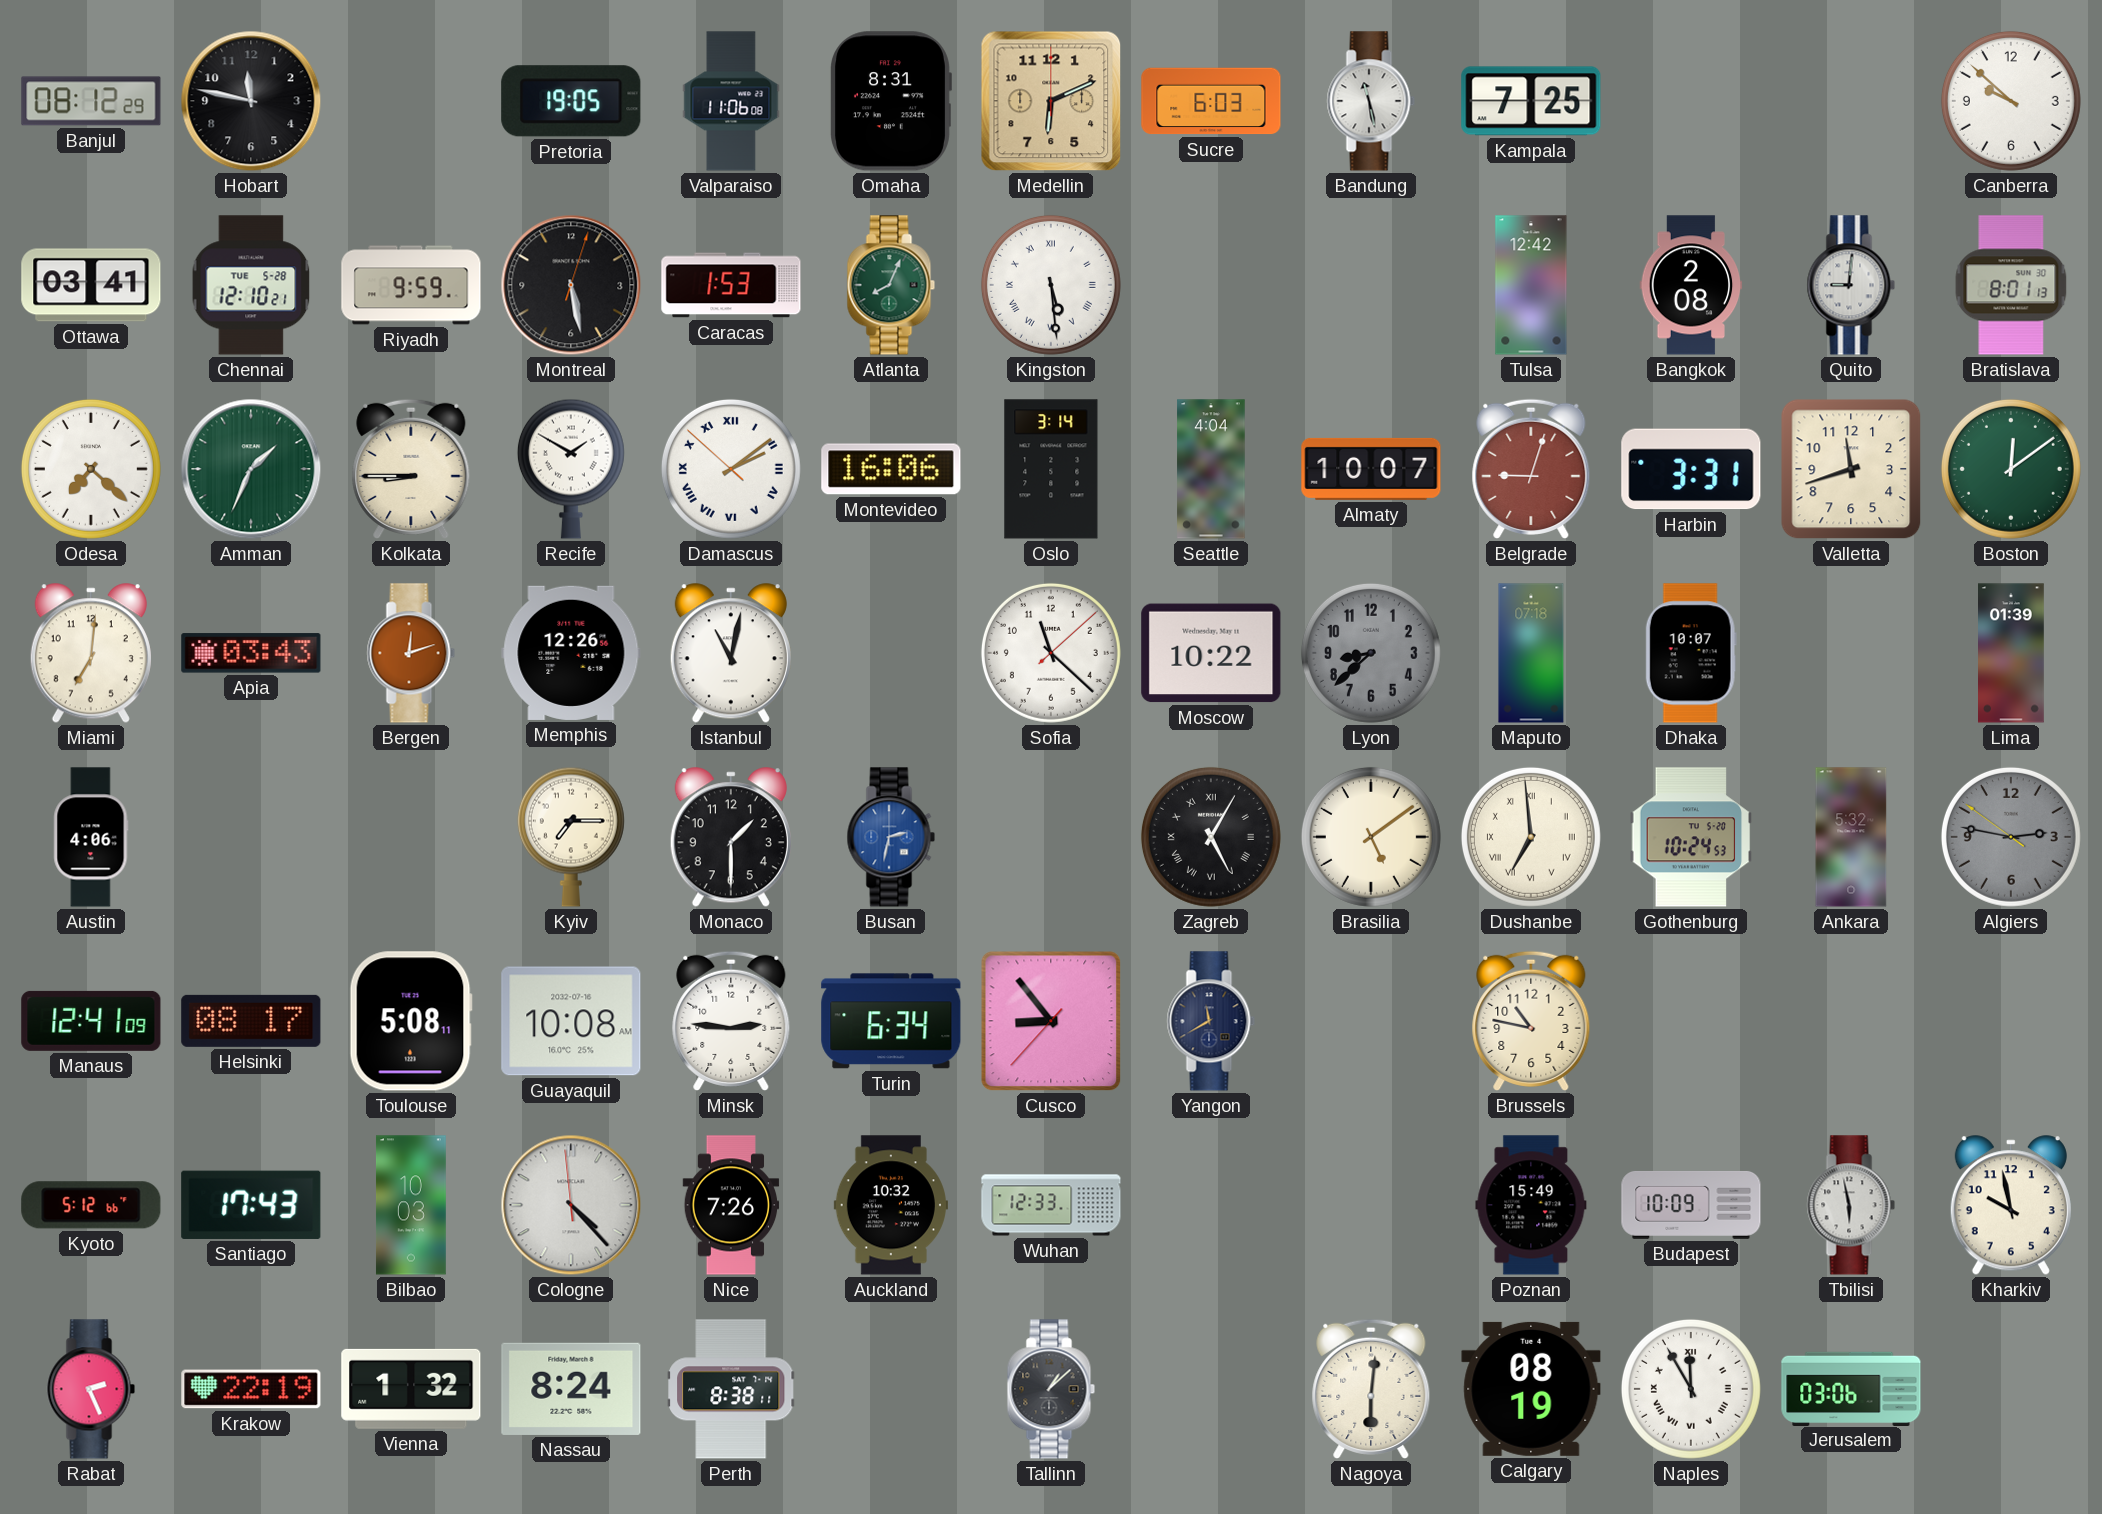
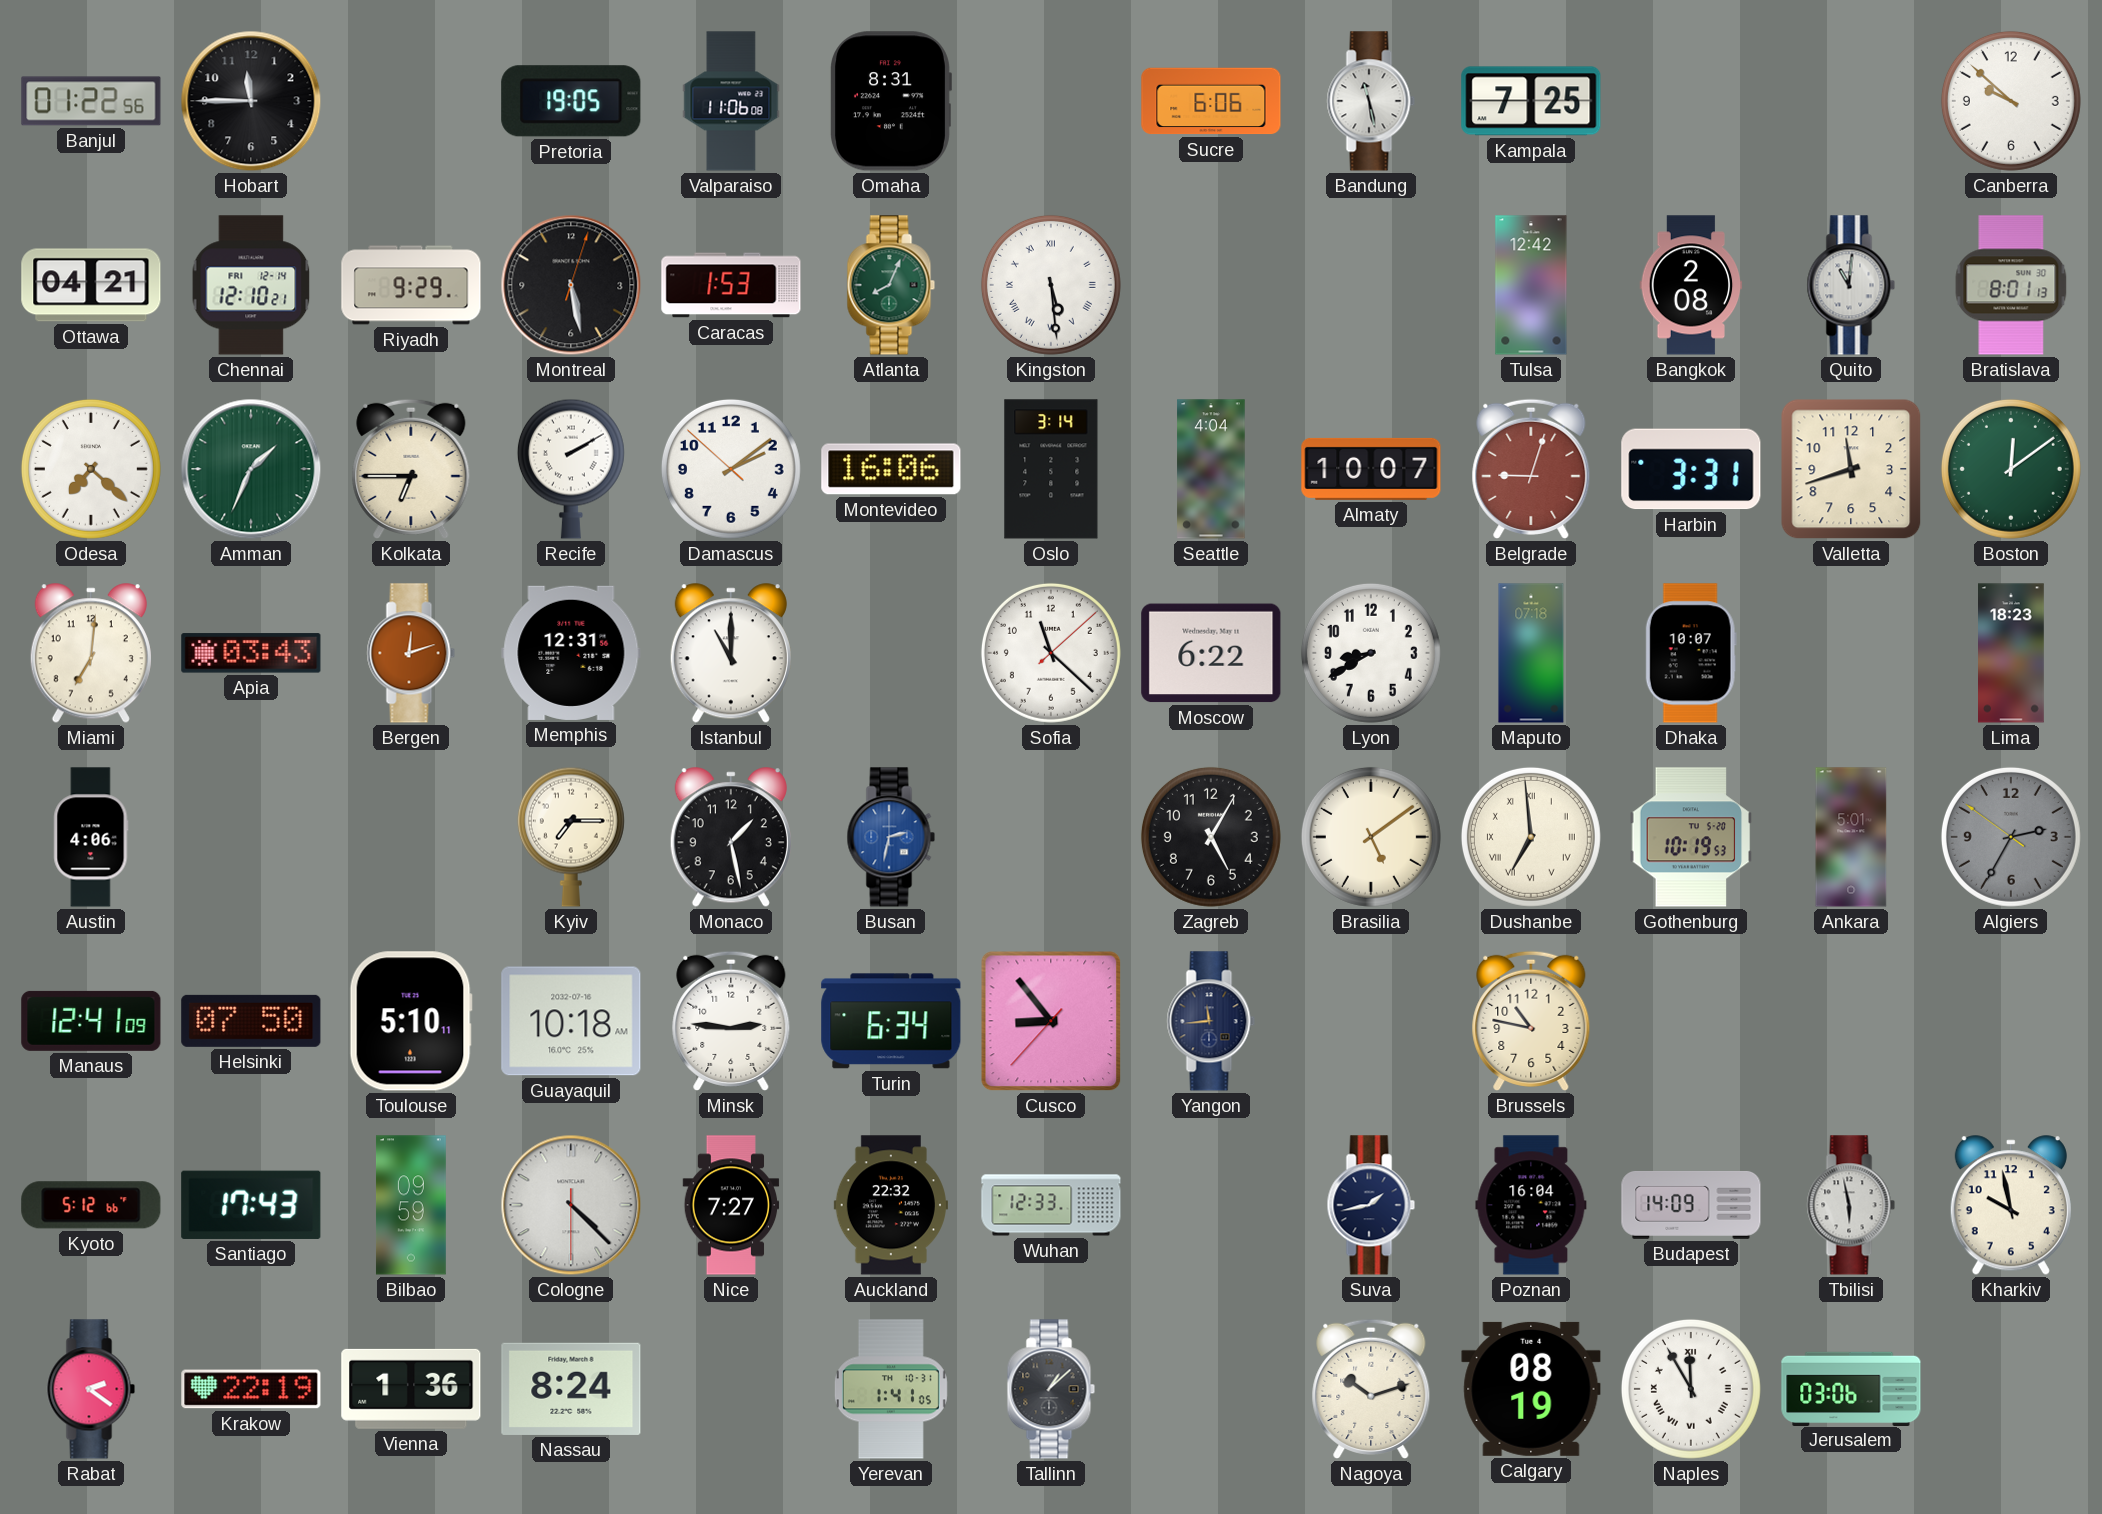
Banjul: 08:12 -> 01:22 (91, 101)
Hobart: 11:47 -> 11:45 (251, 101)
Medellin: 6:11 -> none (1051, 101)
Sucre: 6:03 -> 6:06 (1211, 101)
Ottawa: 03:41 -> 04:21 (91, 285)
Chennai date: TUE 5-28 -> FRI 12-14 (251, 285)
Riyadh: 9:59 -> 9:29 (411, 285)
Quito: 9:01 -> 11:01 (1851, 285)
Kolkata: 8:45 -> 6:45 (411, 469)
Recife: 1:50 -> 2:10 (571, 469)
Damascus numerals: Roman -> Arabic (731, 469)
Memphis: 12:26 -> 12:31 (571, 653)
Istanbul: 11:02 -> 11:00 (731, 654)
Moscow: 10:22 -> 6:22 (1211, 653)
Lyon: 8:38 -> 8:40 (1371, 653)
Lyon dial: grey -> white (1371, 653)
Lima: 01:39 -> 18:23 (2012, 653)
Monaco: 1:30 -> 1:28 (731, 838)
Zagreb numerals: Roman -> Arabic (1211, 837)
Gothenburg: 10:24 -> 10:19 (1691, 837)
Ankara: 5:32 -> 5:01 (1851, 837)
Algiers: 2:46 -> 2:34 (2011, 837)
Helsinki: 08:17 -> 07:50 (251, 1021)
Toulouse: 5:08 -> 5:10 (411, 1021)
Guayaquil: 10:08 -> 10:18 (571, 1021)
Yangon: 11:40 -> 11:44 (1211, 1021)
Bilbao: 10:03 -> 09:59 (411, 1205)
Cologne: 4:22:59 -> 4:22:30 (571, 1205)
Nice: 7:26 -> 7:27 (731, 1205)
Auckland: 10:32 -> 22:32 (891, 1205)
Suva: none -> 1:43 (1371, 1205)
Poznan: 15:49 -> 16:04 (1531, 1205)
Budapest: 10:09 -> 14:09 (1691, 1205)
Rabat: 2:26 -> 2:21 (91, 1389)
Vienna: 1:32 -> 1:36 (411, 1389)
Perth: 8:38 -> none (731, 1389)
Yerevan: none -> 1:41 (891, 1389)
Nagoya: 6:01 -> 10:12 (1371, 1389)
